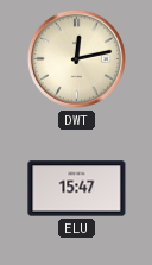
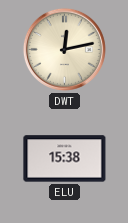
ELU: 15:47 -> 15:38 (65, 159)
